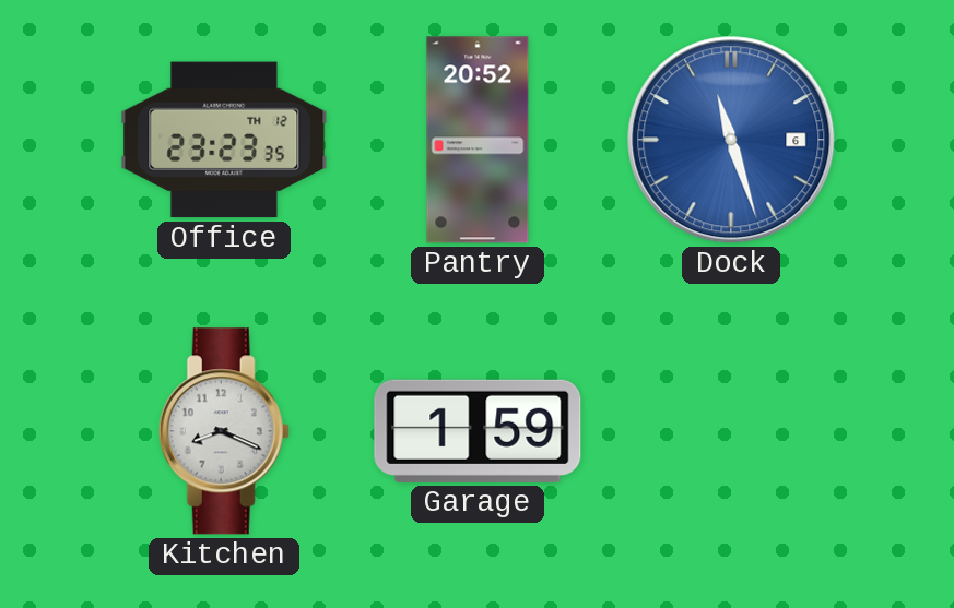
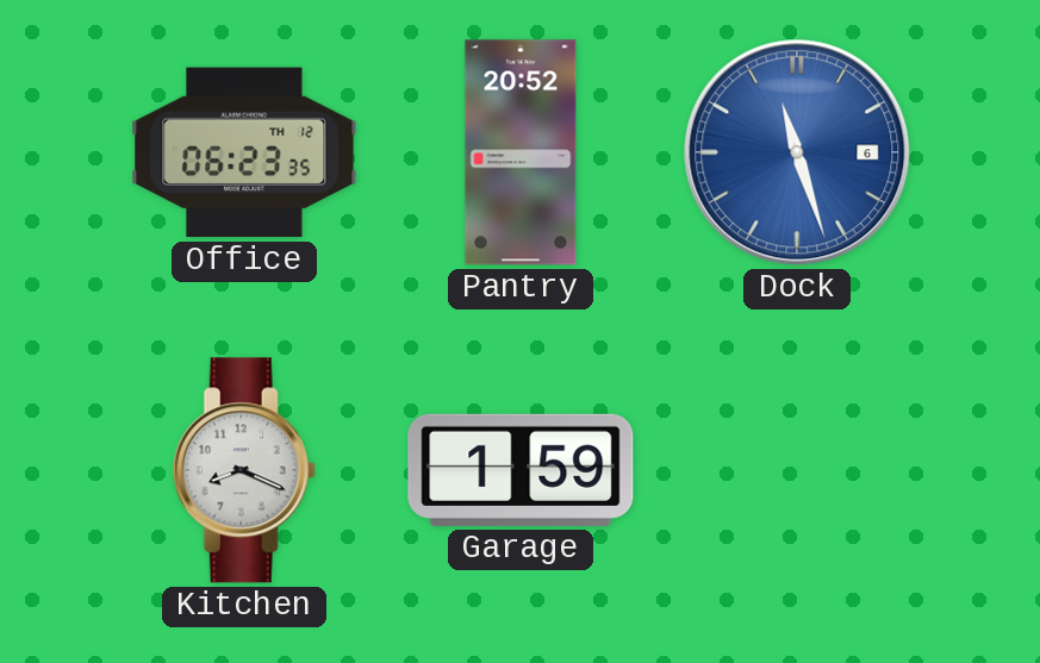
Office: 23:23 -> 06:23 (244, 152)
